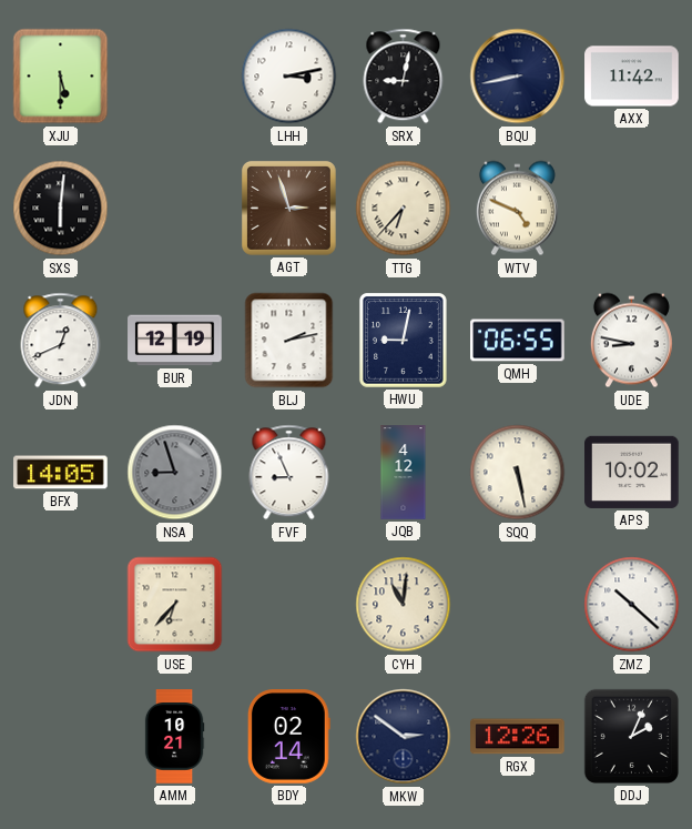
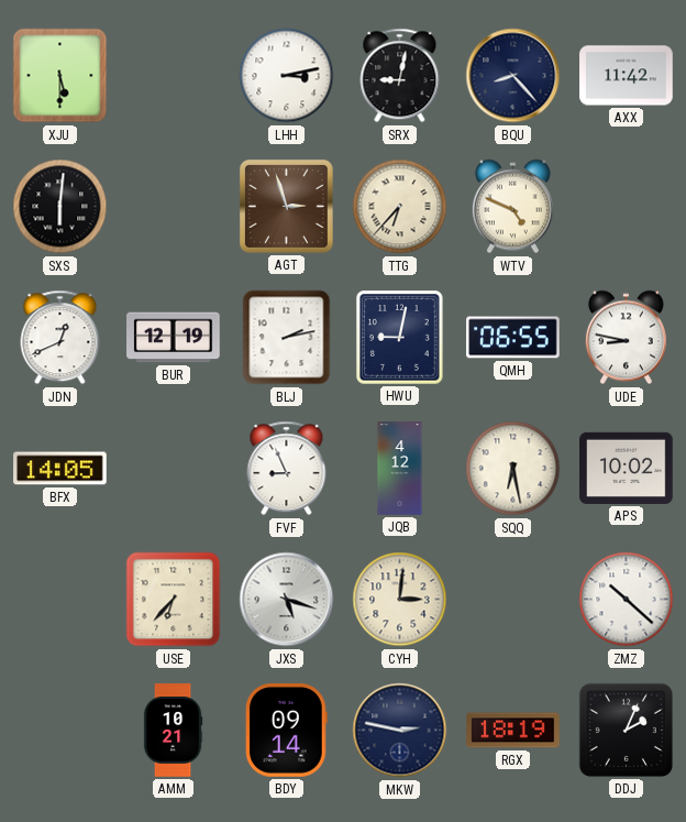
BQU: 8:43 -> 8:23 (513, 76)
NSA: 8:57 -> none (175, 473)
SQQ: 5:28 -> 6:28 (513, 469)
JXS: none -> 5:18 (287, 600)
CYH: 11:01 -> 3:01 (400, 600)
BDY: 02:14 -> 09:14 (286, 731)
MKW: 2:51 -> 2:47 (400, 731)
RGX: 12:26 -> 18:19 (513, 731)
